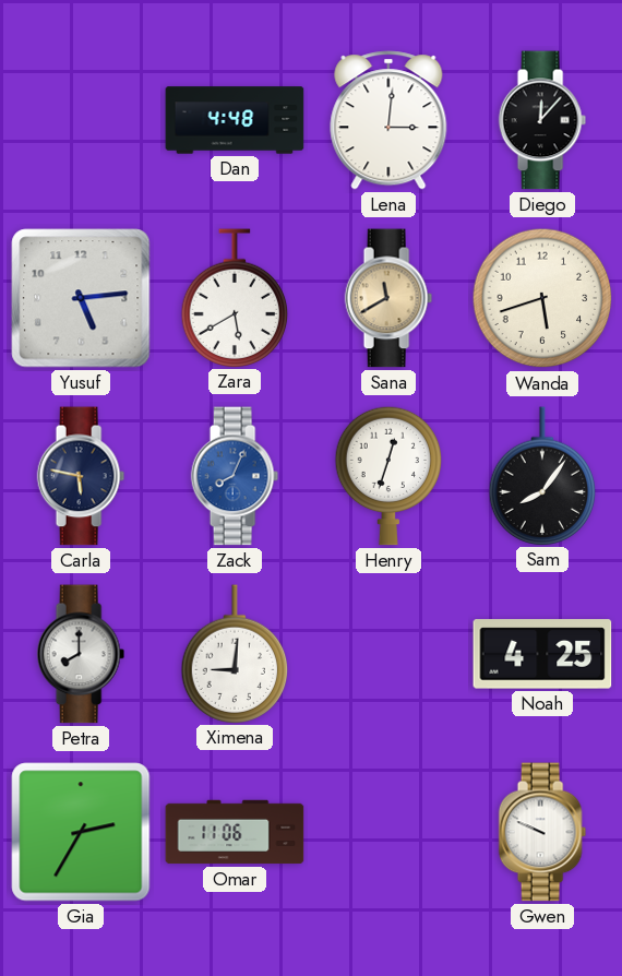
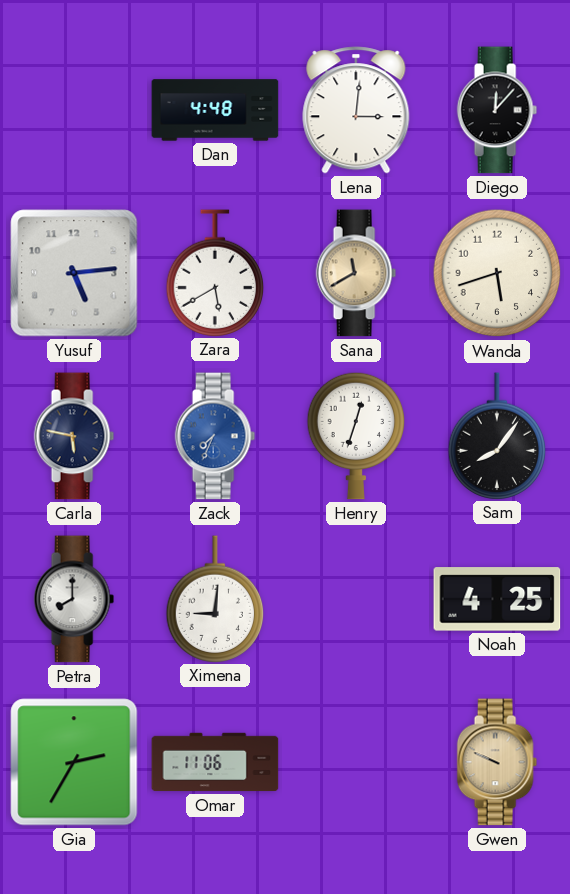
Zack: 8:04 -> 7:34 (215, 436)
Gwen dial: white -> champagne (497, 762)
